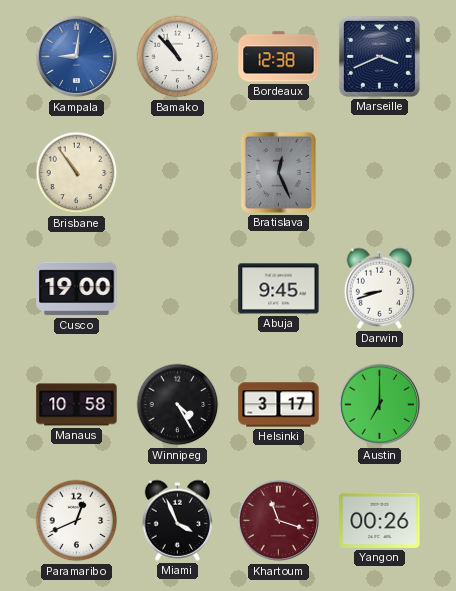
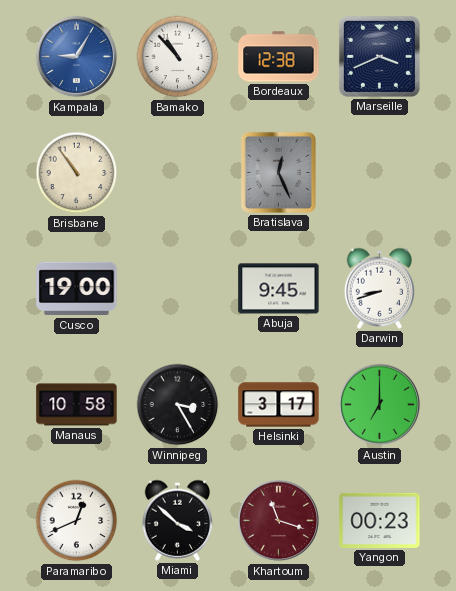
Kampala: 9:01 -> 9:05 (77, 57)
Winnipeg: 4:25 -> 3:25 (178, 405)
Miami: 3:56 -> 3:52 (178, 520)
Yangon: 00:26 -> 00:23 (380, 520)
